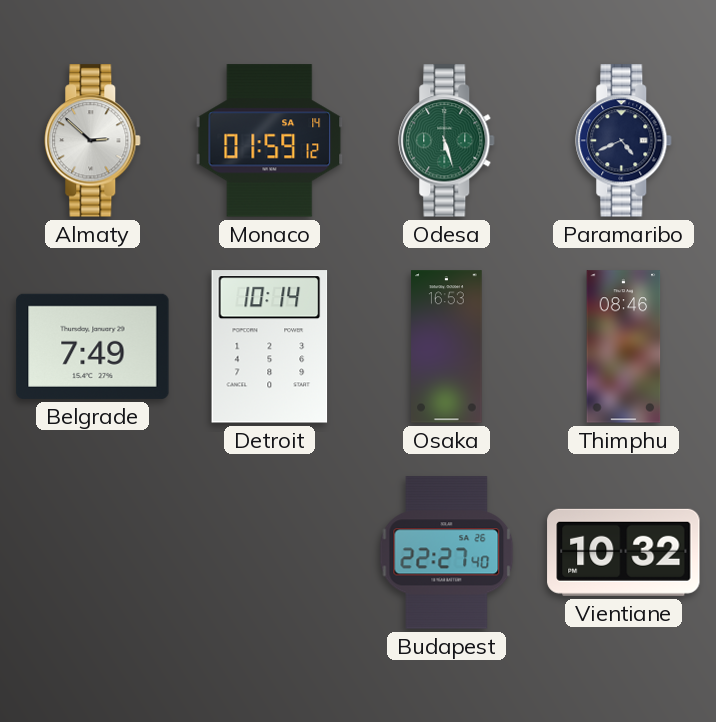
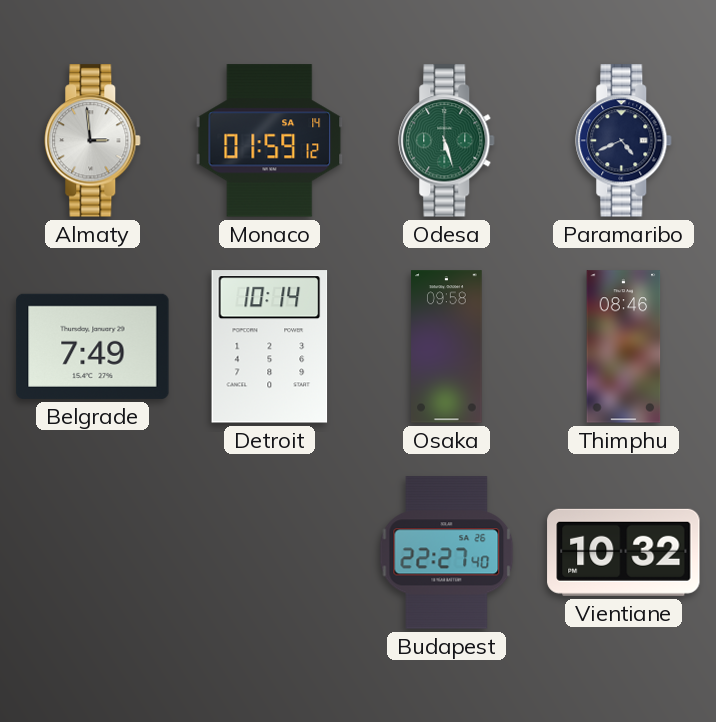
Almaty: 2:52 -> 2:59 (93, 141)
Osaka: 16:53 -> 09:58 (447, 347)
